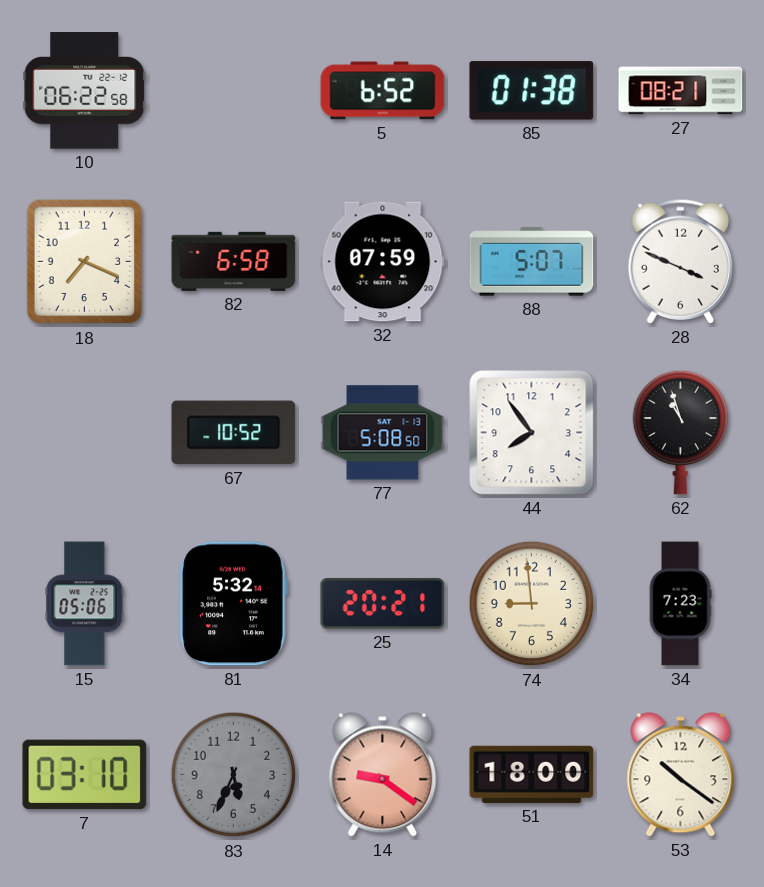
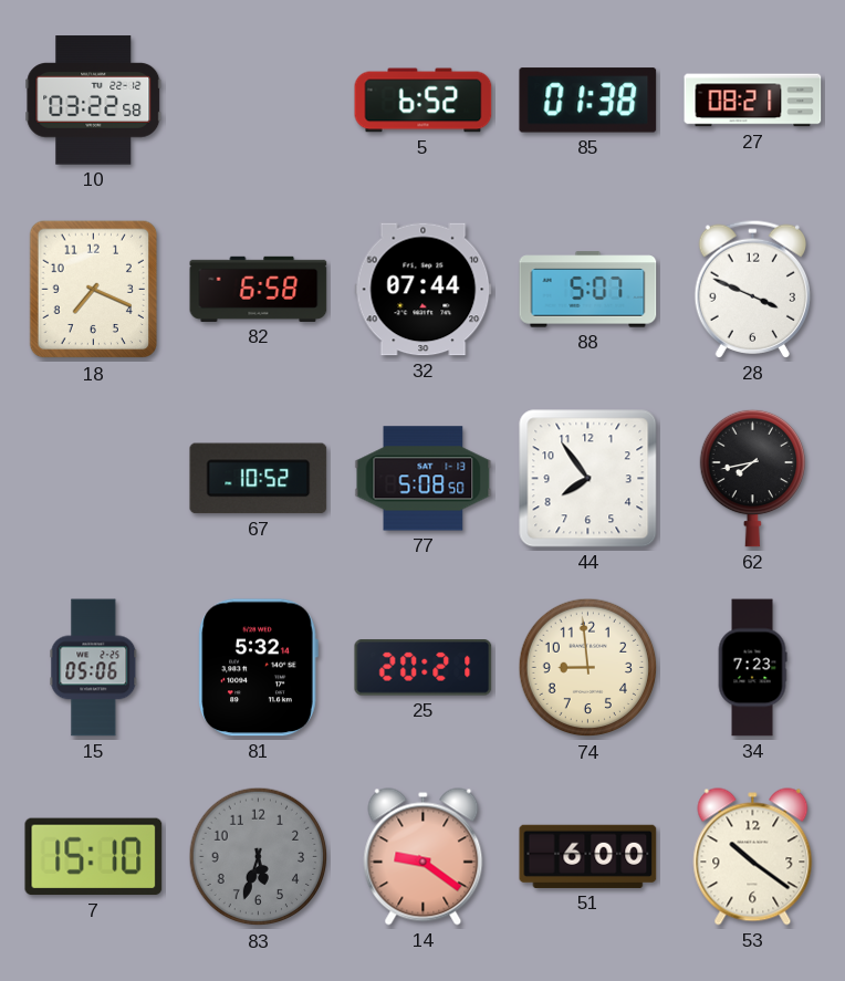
10: 06:22 -> 03:22 (94, 101)
32: 07:59 -> 07:44 (424, 290)
62: 10:57 -> 7:43 (752, 478)
7: 03:10 -> 15:10 (94, 857)
83: 5:34 -> 5:33 (259, 857)
51: 18:00 -> 6:00 (588, 856)
